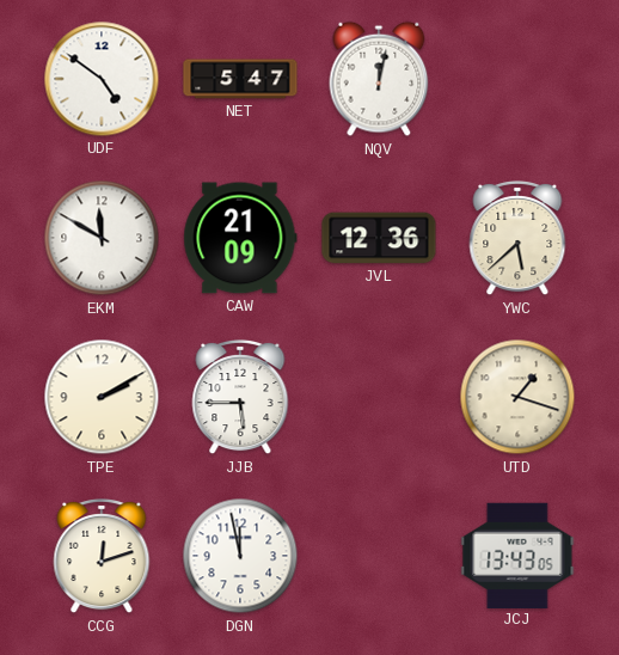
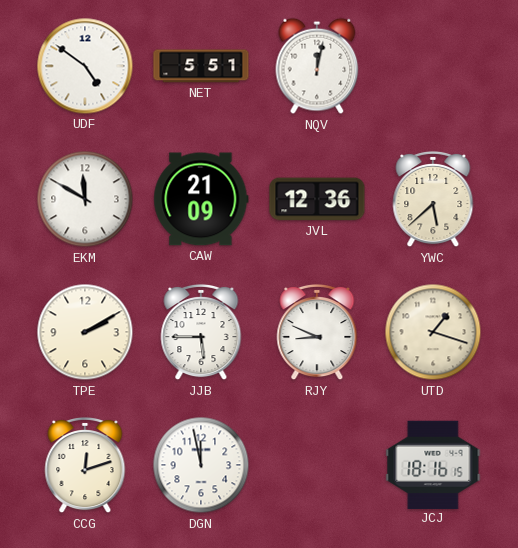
NET: 5:47 -> 5:51 (201, 66)
RJY: none -> 8:49 (317, 332)
JCJ: 13:43 -> 18:16 (433, 464)
